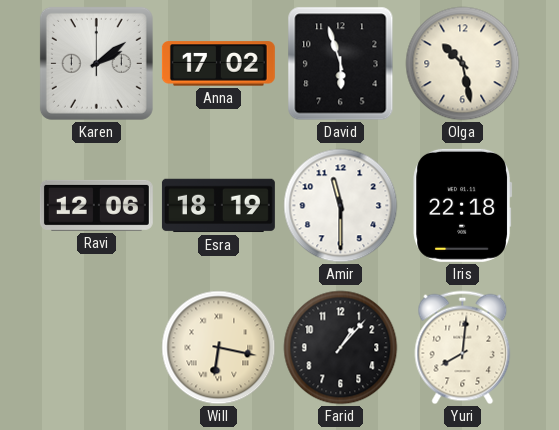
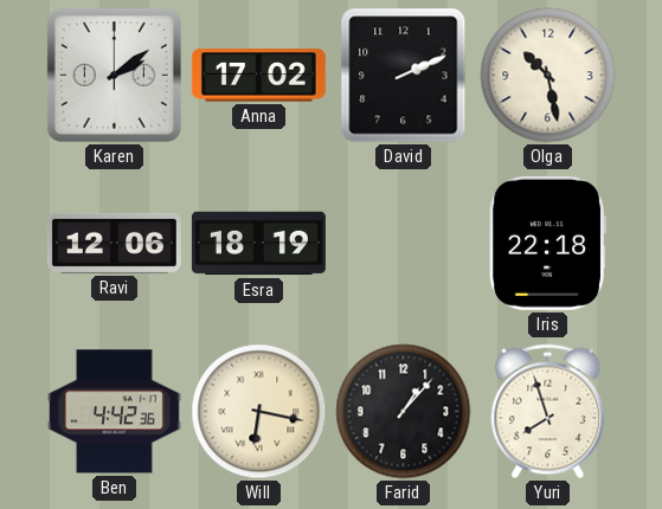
David: 5:57 -> 2:11 (404, 76)
Amir: 11:30 -> none (341, 206)
Ben: none -> 4:42 (114, 412)
Yuri: 8:01 -> 7:57 (548, 412)
